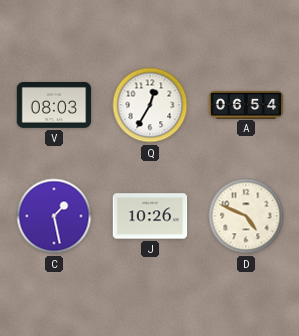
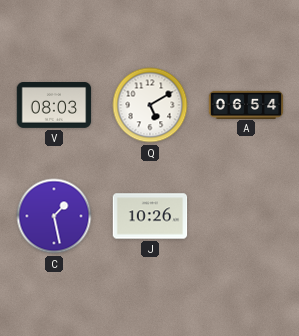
Q: 12:35 -> 5:10 (150, 105)
D: 4:49 -> none (246, 216)
